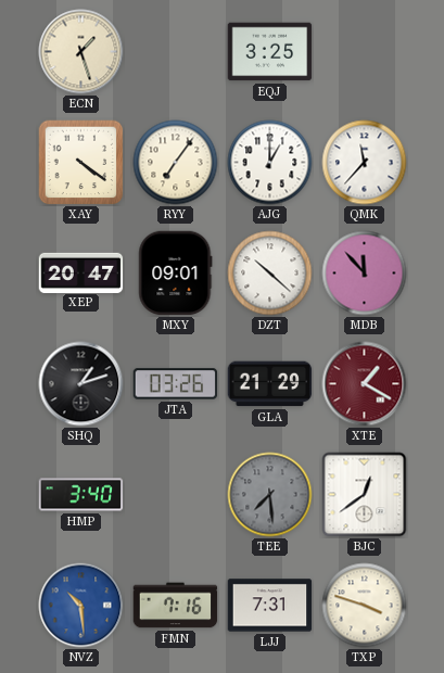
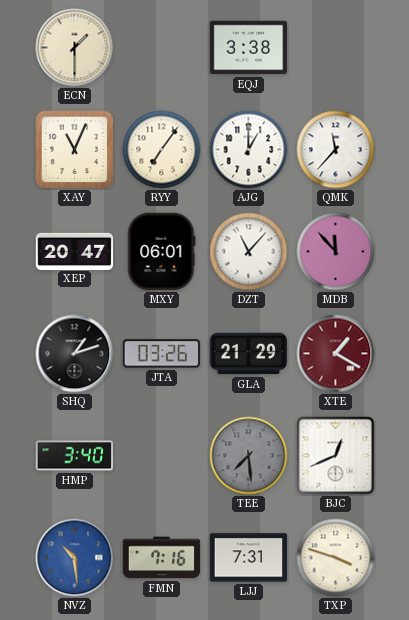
ECN: 1:27 -> 1:30 (75, 48)
EQJ: 3:25 -> 3:38 (249, 48)
XAY: 4:21 -> 11:04 (75, 150)
MXY: 09:01 -> 06:01 (162, 252)
DZT: 10:22 -> 11:07 (249, 252)
BJC: 12:39 -> 12:41 (336, 456)
